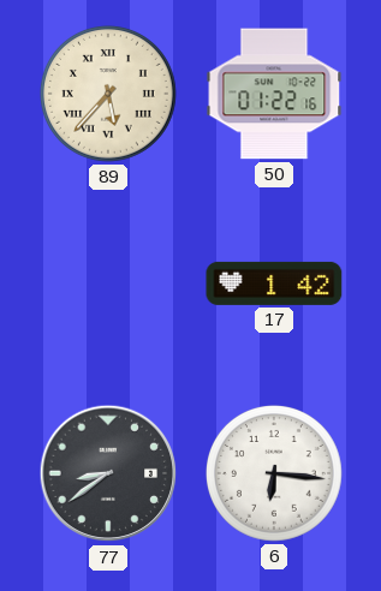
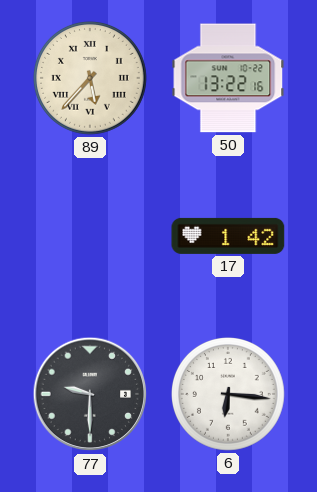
50: 01:22 -> 13:22 (228, 78)
77: 8:39 -> 9:30 (90, 394)
